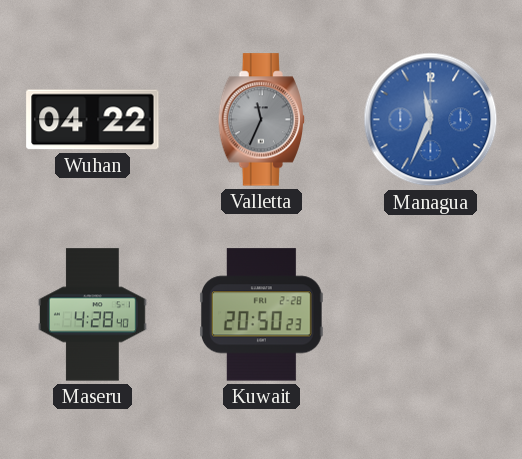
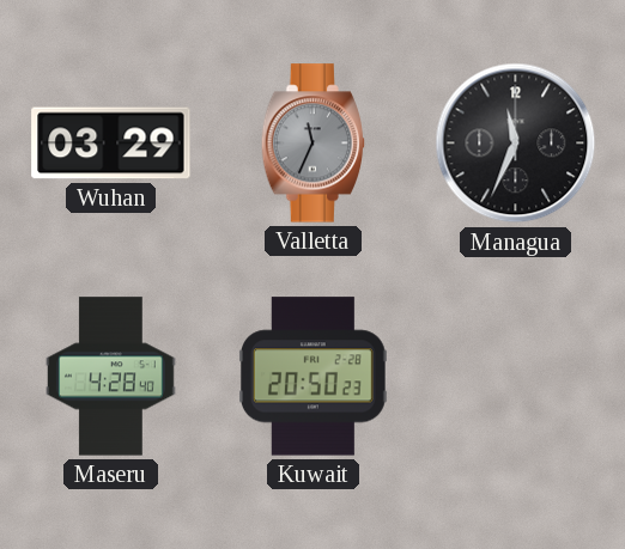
Wuhan: 04:22 -> 03:29 (111, 144)
Managua dial: blue -> black (516, 144)
